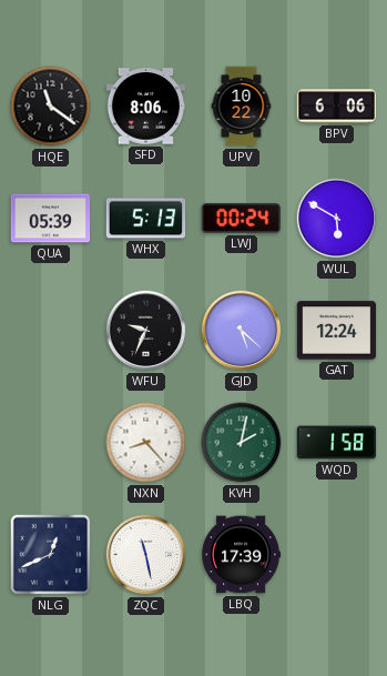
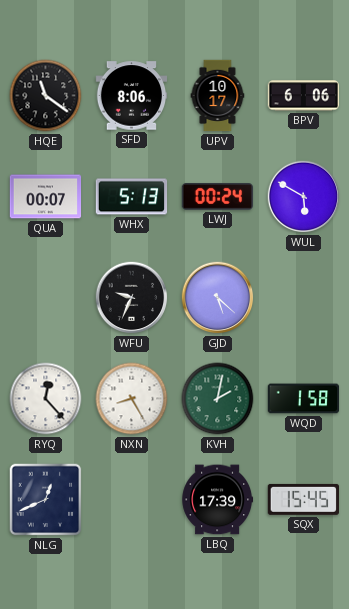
UPV: 10:22 -> 10:17 (218, 96)
QUA: 05:39 -> 00:07 (46, 197)
GAT: 12:24 -> none (337, 331)
RYQ: none -> 12:23 (46, 399)
NXN: 8:23 -> 8:25 (132, 399)
ZQC: 11:28 -> none (146, 555)
SQX: none -> 15:45 (303, 499)
